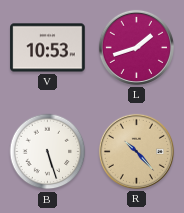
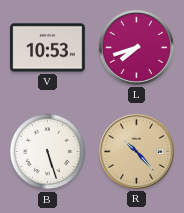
L: 1:42 -> 7:42 (136, 47)
